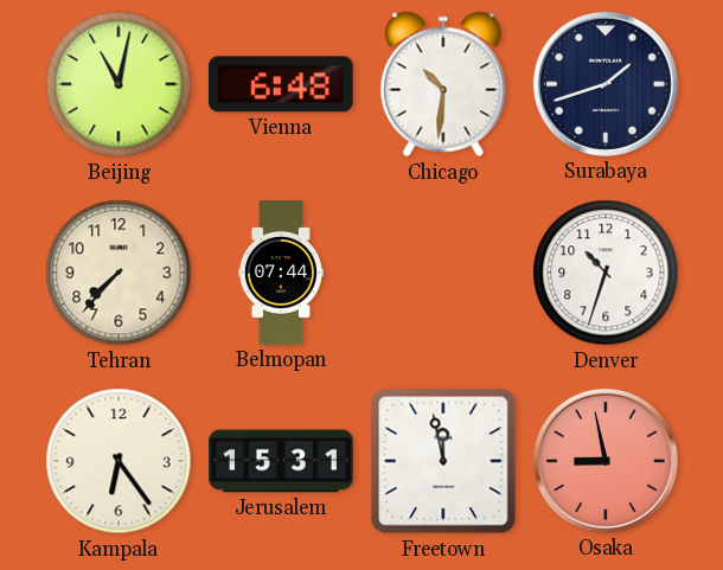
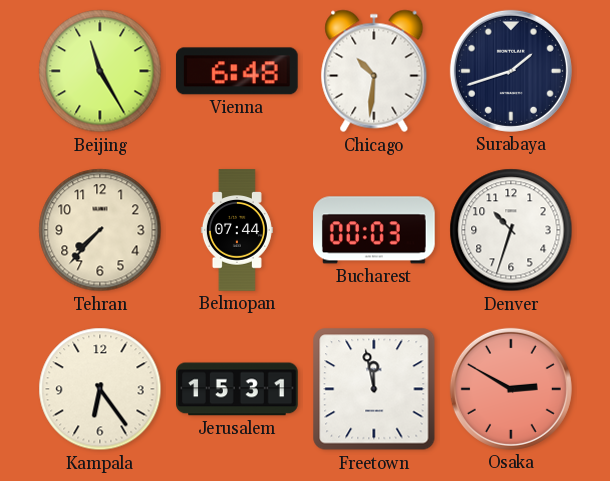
Beijing: 11:02 -> 11:25 (100, 71)
Bucharest: none -> 00:03 (375, 230)
Osaka: 8:58 -> 2:50 (511, 389)
